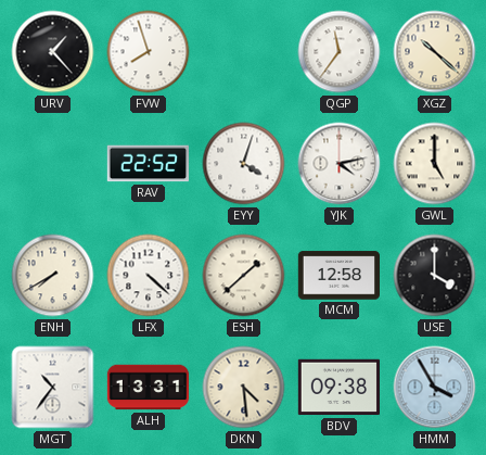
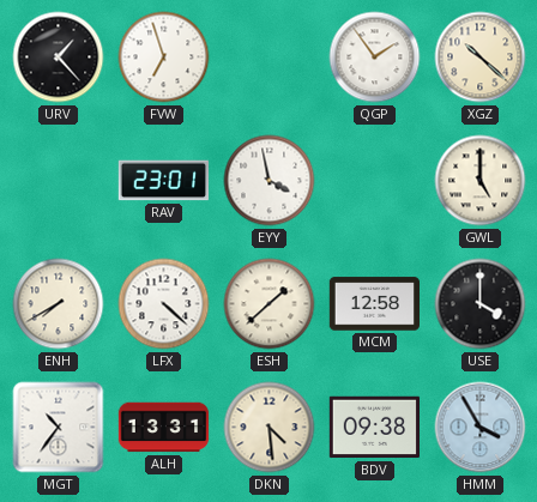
FVW: 7:57 -> 6:57 (164, 58)
QGP: 11:36 -> 1:54 (375, 58)
RAV: 22:52 -> 23:01 (163, 181)
EYY: 4:03 -> 3:58 (270, 181)
YJK: 4:13 -> none (340, 164)
